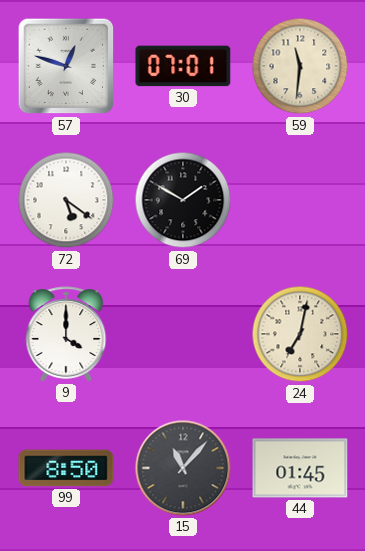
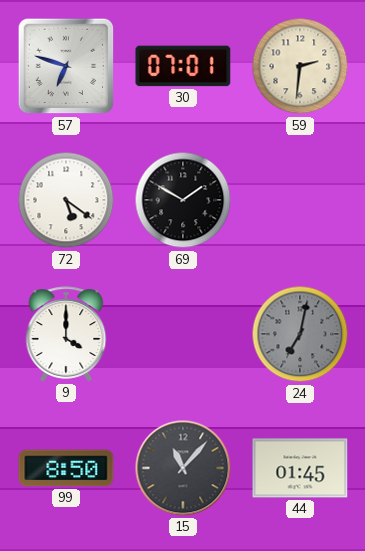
57: 12:48 -> 6:48 (66, 66)
59: 11:31 -> 2:31 (300, 66)
24 dial: cream -> grey (300, 334)
